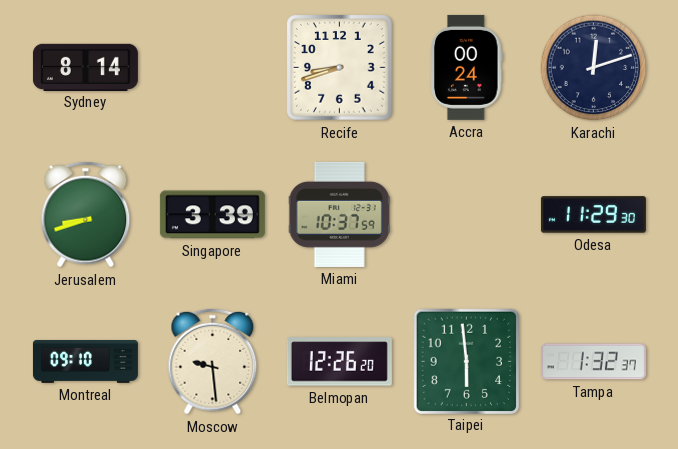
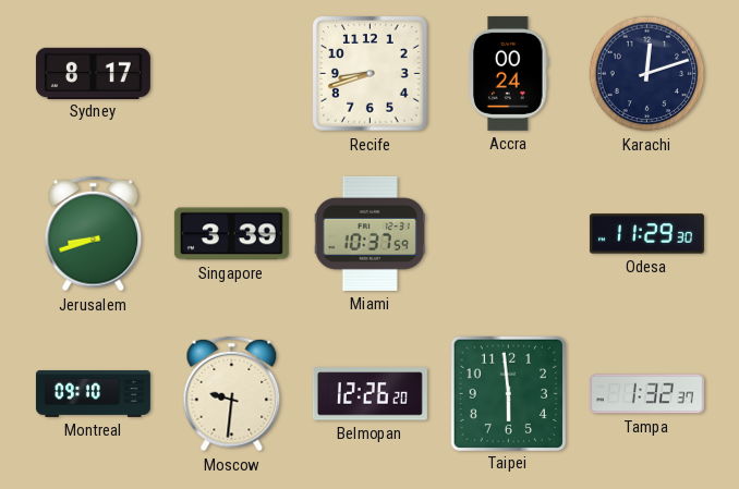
Sydney: 8:14 -> 8:17 (93, 73)
Moscow: 9:29 -> 9:31 (232, 394)
